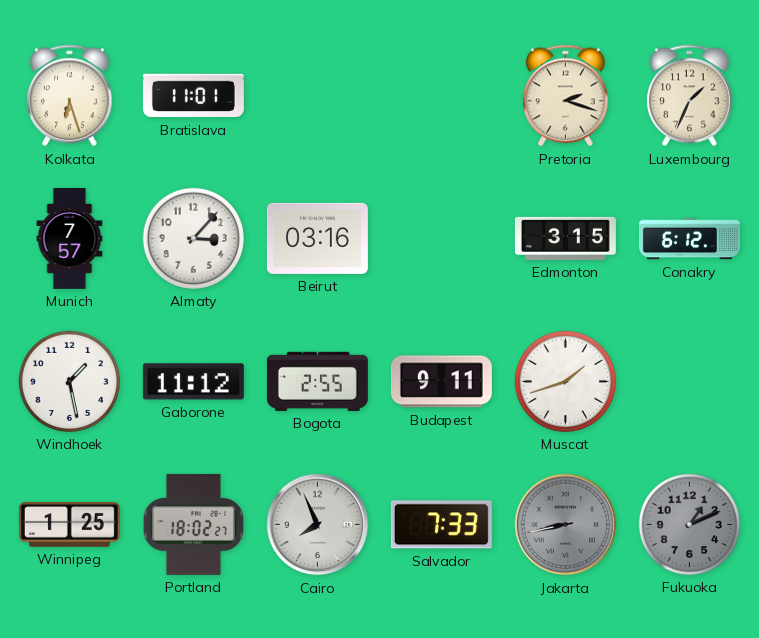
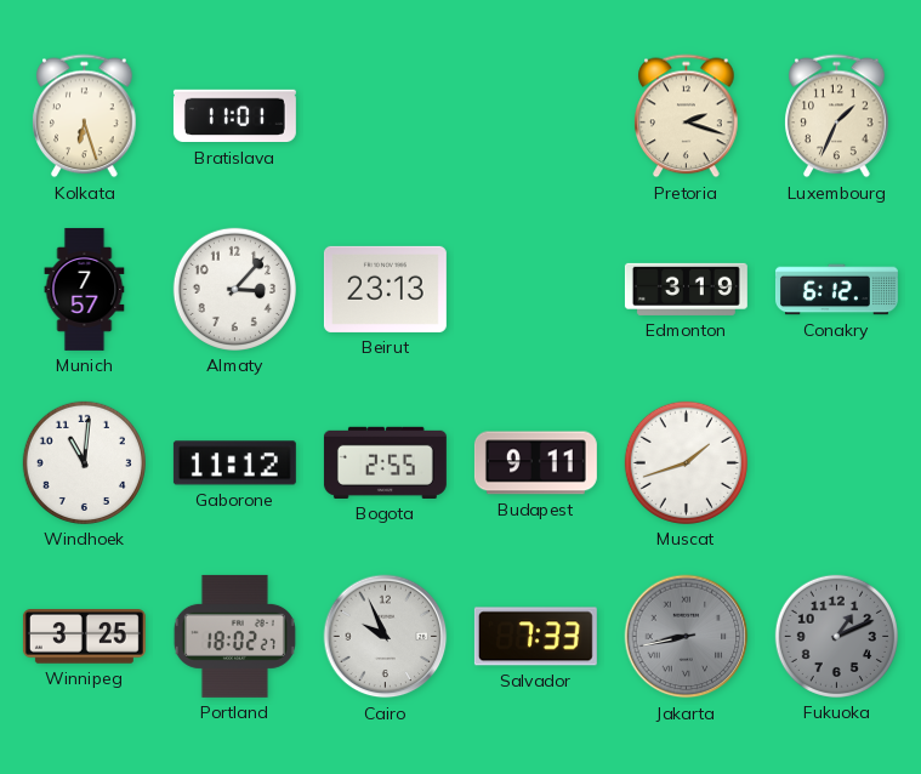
Beirut: 03:16 -> 23:13 (385, 289)
Edmonton: 3:15 -> 3:19 (686, 289)
Windhoek: 1:28 -> 11:01 (84, 462)
Winnipeg: 1:25 -> 3:25 (84, 637)
Cairo: 7:56 -> 9:56 (386, 637)
